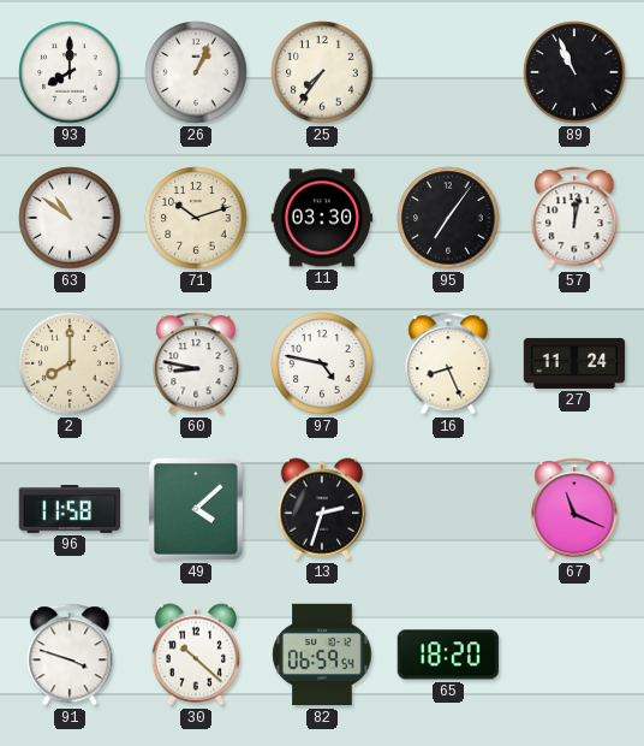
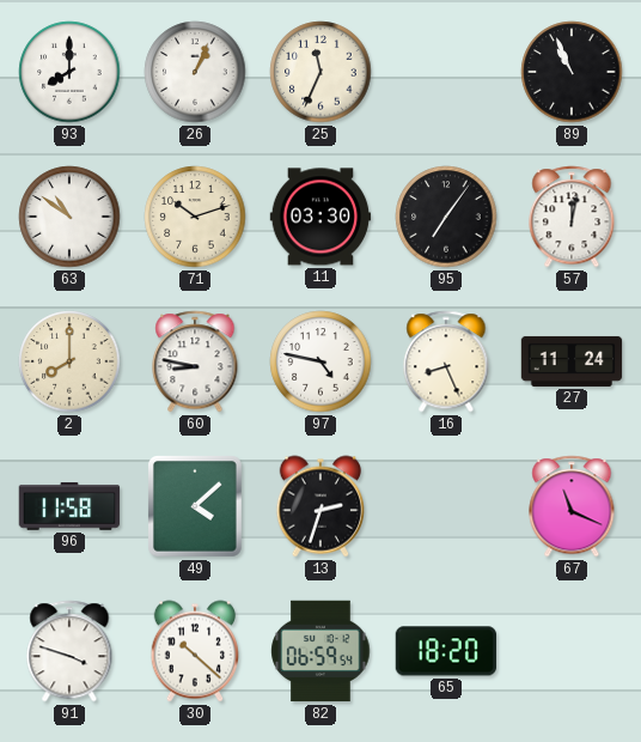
25: 7:36 -> 11:34 (320, 72)
